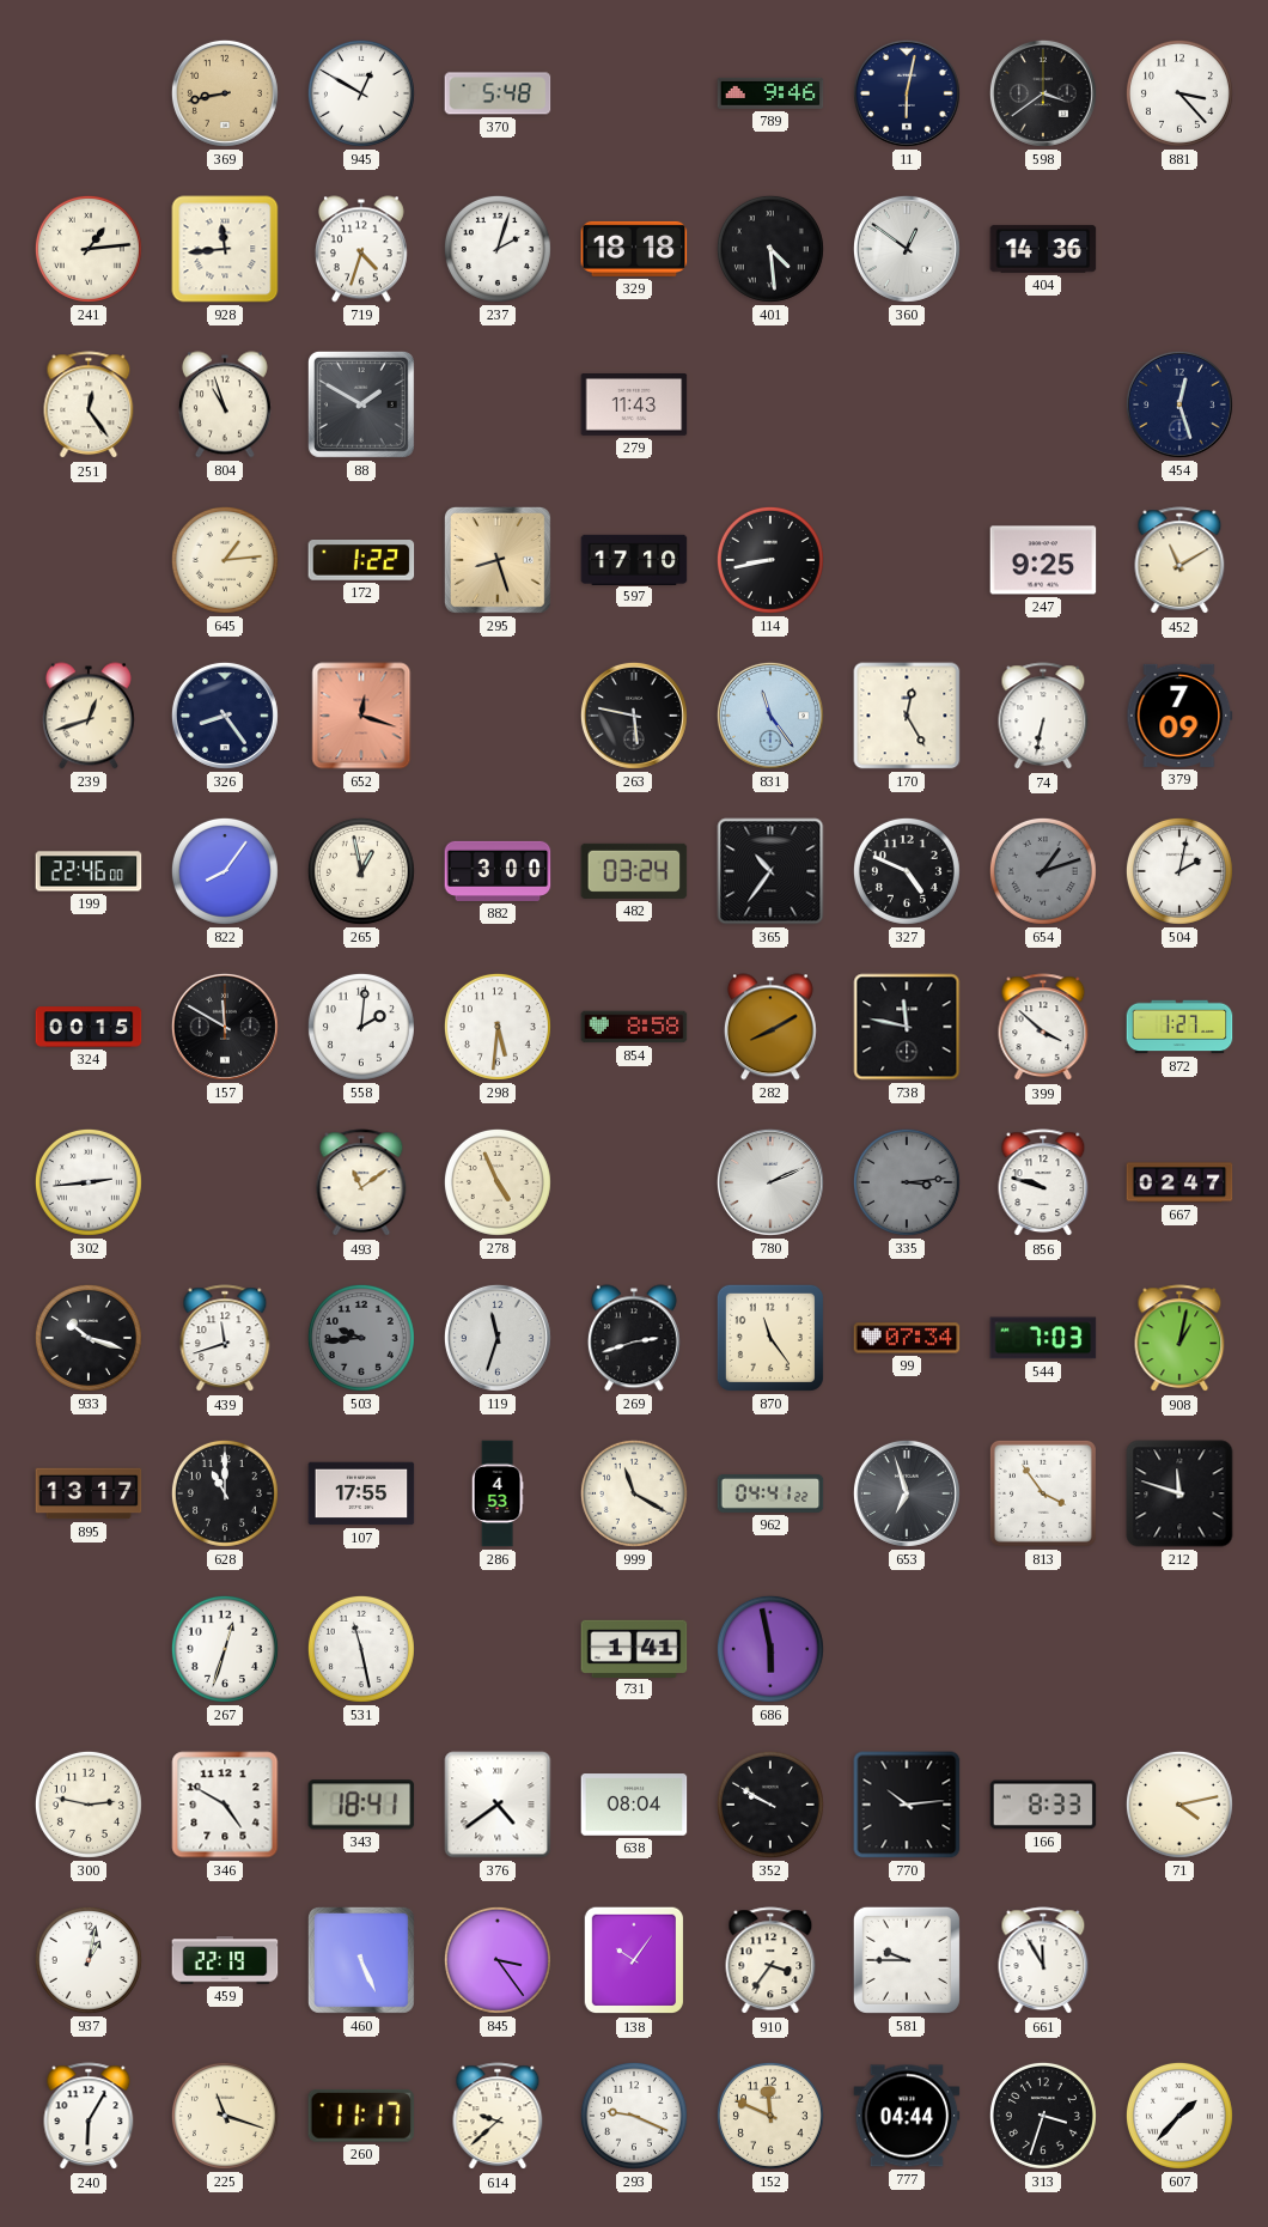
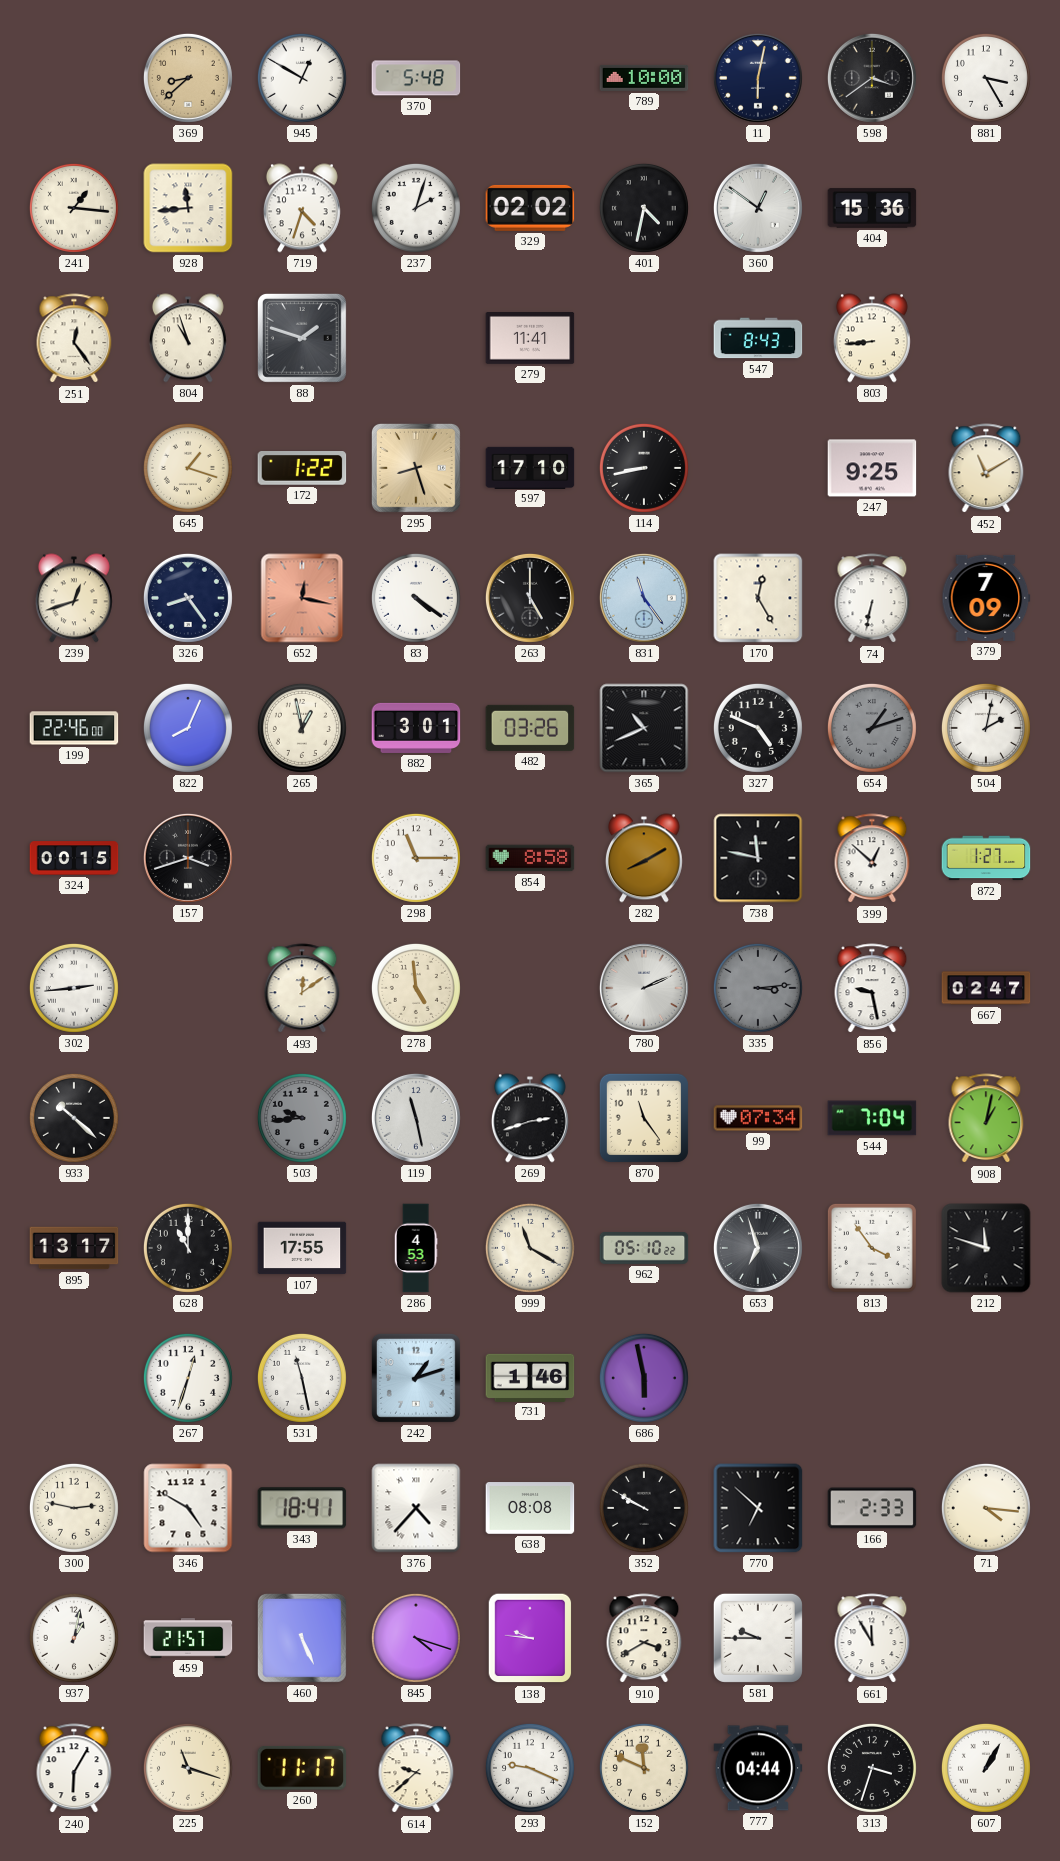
369: 8:43 -> 8:38 (188, 78)
789: 9:46 -> 10:00 (644, 78)
881: 3:23 -> 3:25 (986, 78)
241: 1:14 -> 1:16 (74, 208)
329: 18:18 -> 02:02 (530, 208)
401: 4:29 -> 4:32 (644, 208)
404: 14:36 -> 15:36 (872, 208)
88: 1:50 -> 1:48 (302, 338)
279: 11:43 -> 11:41 (530, 339)
547: none -> 8:43 (758, 338)
803: none -> 8:44 (872, 338)
454: 12:27 -> none (1179, 404)
645: 1:14 -> 1:18 (188, 468)
652: 12:18 -> 12:17 (302, 598)
83: none -> 4:21 (416, 598)
263: 5:47 -> 5:00 (530, 598)
822: 8:06 -> 8:04 (188, 728)
882: 3:00 -> 3:01 (416, 728)
482: 03:24 -> 03:26 (530, 728)
365: 10:36 -> 10:41 (644, 728)
157: 11:50 -> 3:42 (188, 858)
558: 2:01 -> none (361, 1027)
298: 5:31 -> 11:15 (416, 858)
399: 3:52 -> 12:52 (872, 859)
493: 11:09 -> 12:09 (302, 989)
278: 4:56 -> 4:59 (416, 988)
856: 9:48 -> 9:28 (872, 989)
933: 10:18 -> 10:22 (74, 1118)
439: 11:42 -> none (225, 1339)
119: 11:33 -> 11:28 (416, 1118)
544: 7:03 -> 7:04 (872, 1118)
962: 04:41 -> 05:10 (644, 1249)
242: none -> 1:12 (416, 1378)
731: 1:41 -> 1:46 (530, 1377)
376: 4:39 -> 4:37 (416, 1508)
638: 08:04 -> 08:08 (530, 1508)
770: 10:14 -> 6:52 (758, 1508)
166: 8:33 -> 2:33 (872, 1508)
71: 4:13 -> 4:16 (986, 1508)
459: 22:19 -> 21:57 (188, 1638)
845: 3:24 -> 4:18 (416, 1638)
138: 10:06 -> 9:46 (530, 1638)
910: 3:36 -> 3:40 (644, 1639)
607: 1:37 -> 1:05 (986, 1768)
